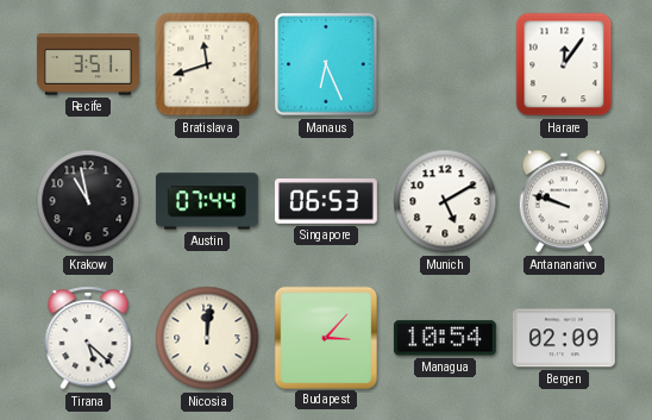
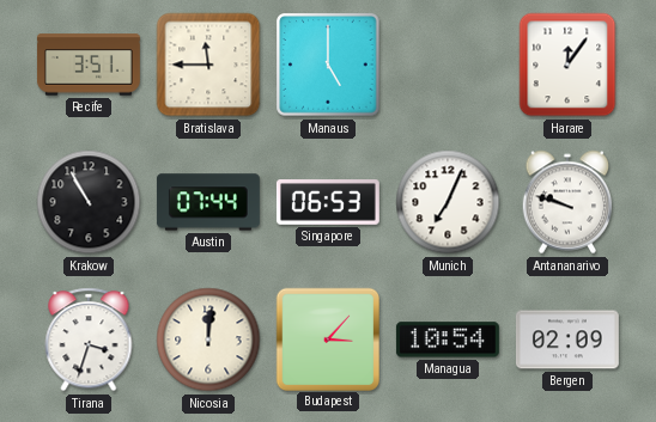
Bratislava: 11:42 -> 11:45 (208, 65)
Manaus: 6:26 -> 5:00 (328, 65)
Krakow: 10:58 -> 10:55 (89, 202)
Munich: 5:10 -> 7:04 (448, 202)
Tirana: 5:22 -> 3:33 (89, 340)
